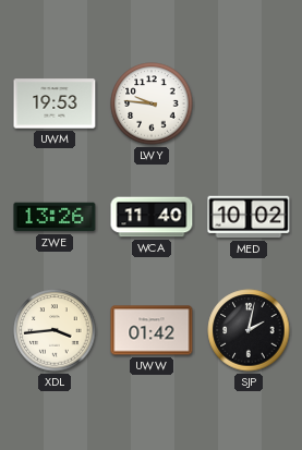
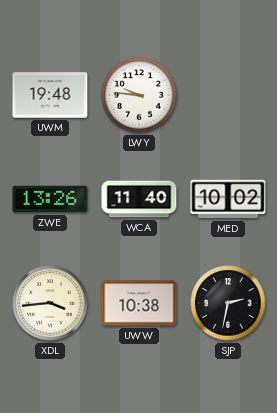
UWM: 19:53 -> 19:48 (50, 95)
UWW: 01:42 -> 10:38 (139, 303)
SJP: 2:02 -> 2:32 (228, 303)
